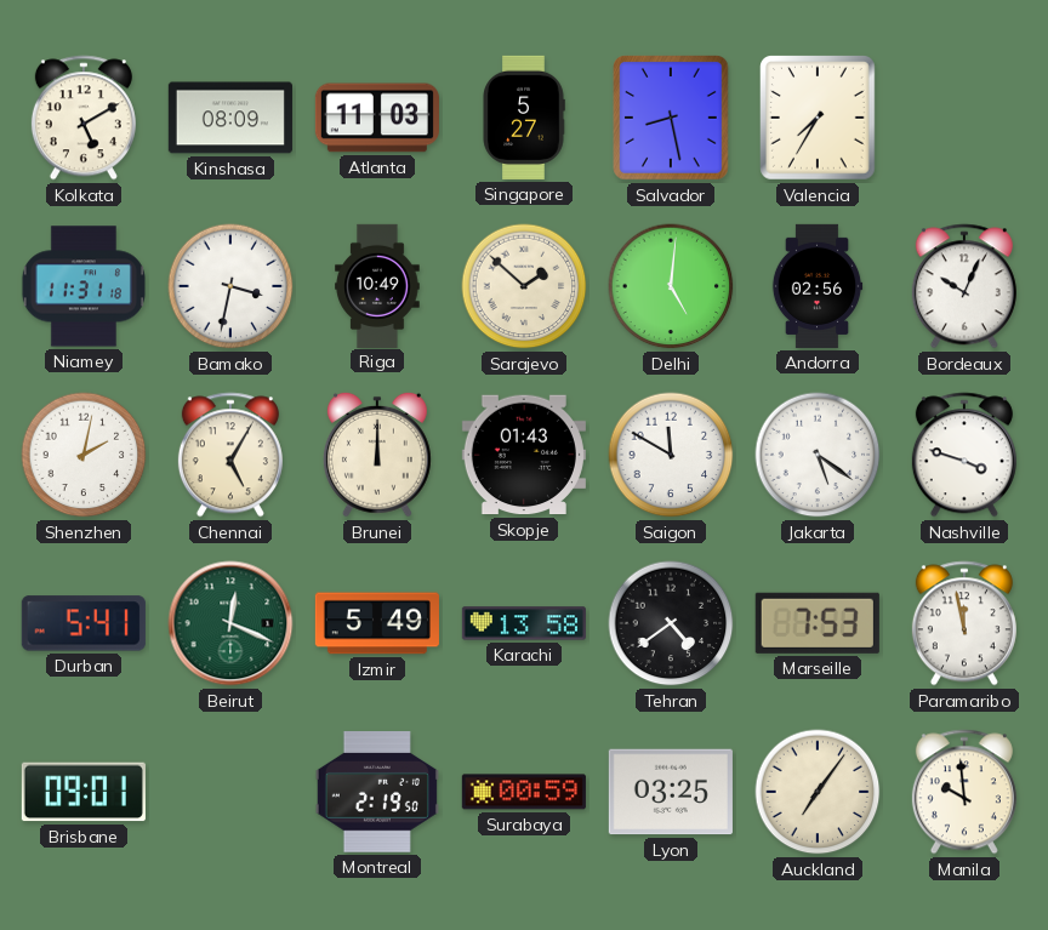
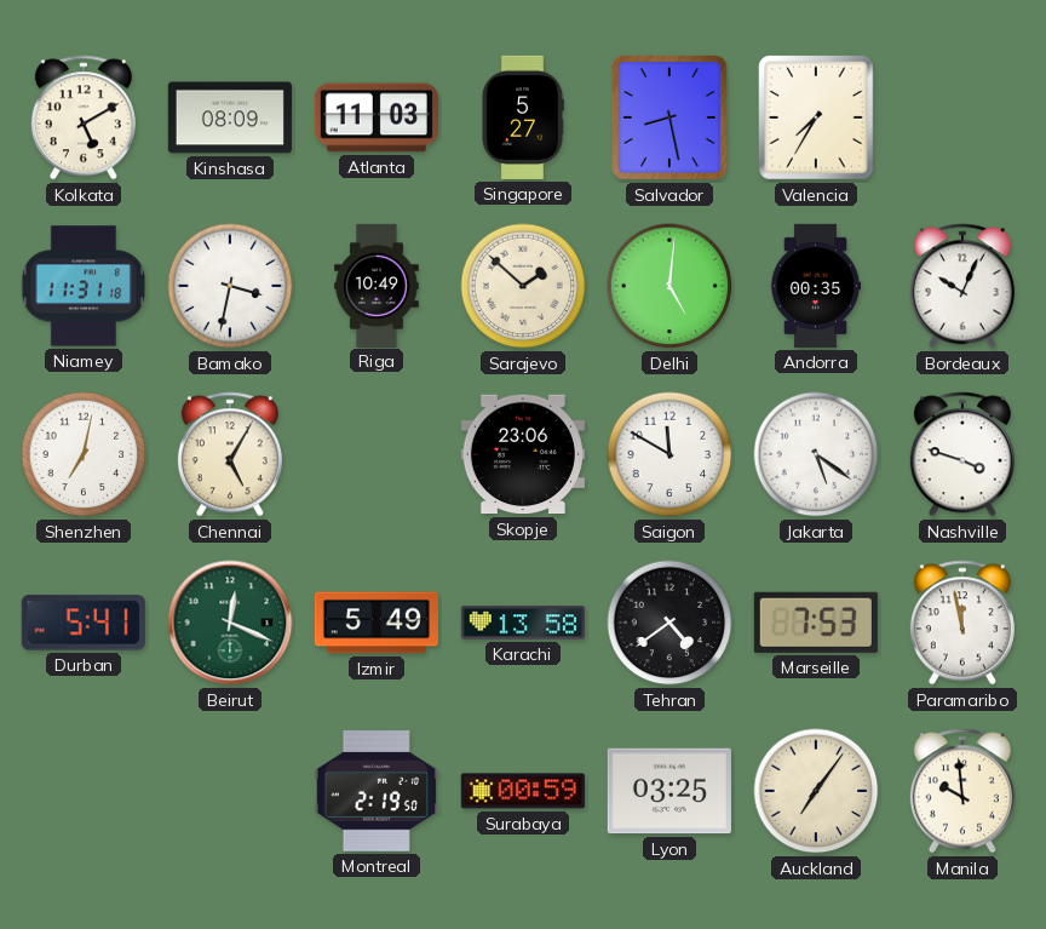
Andorra: 02:56 -> 00:35 (816, 286)
Shenzhen: 2:02 -> 7:02 (84, 454)
Brunei: 12:00 -> none (377, 455)
Skopje: 01:43 -> 23:06 (523, 454)
Brisbane: 09:01 -> none (84, 792)
